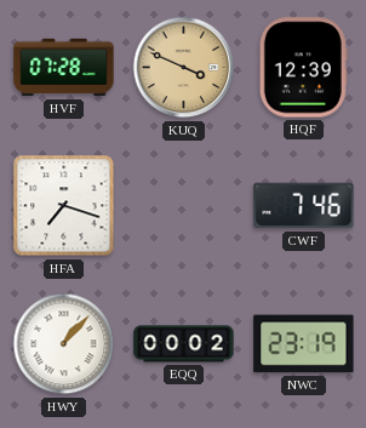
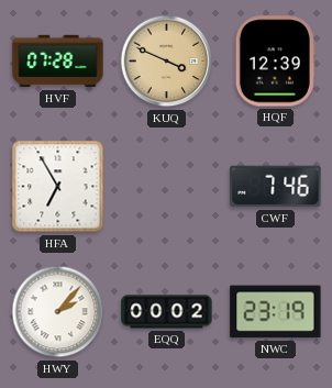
HFA: 7:18 -> 6:55 (58, 187)
HWY: 1:07 -> 2:07 (58, 312)
